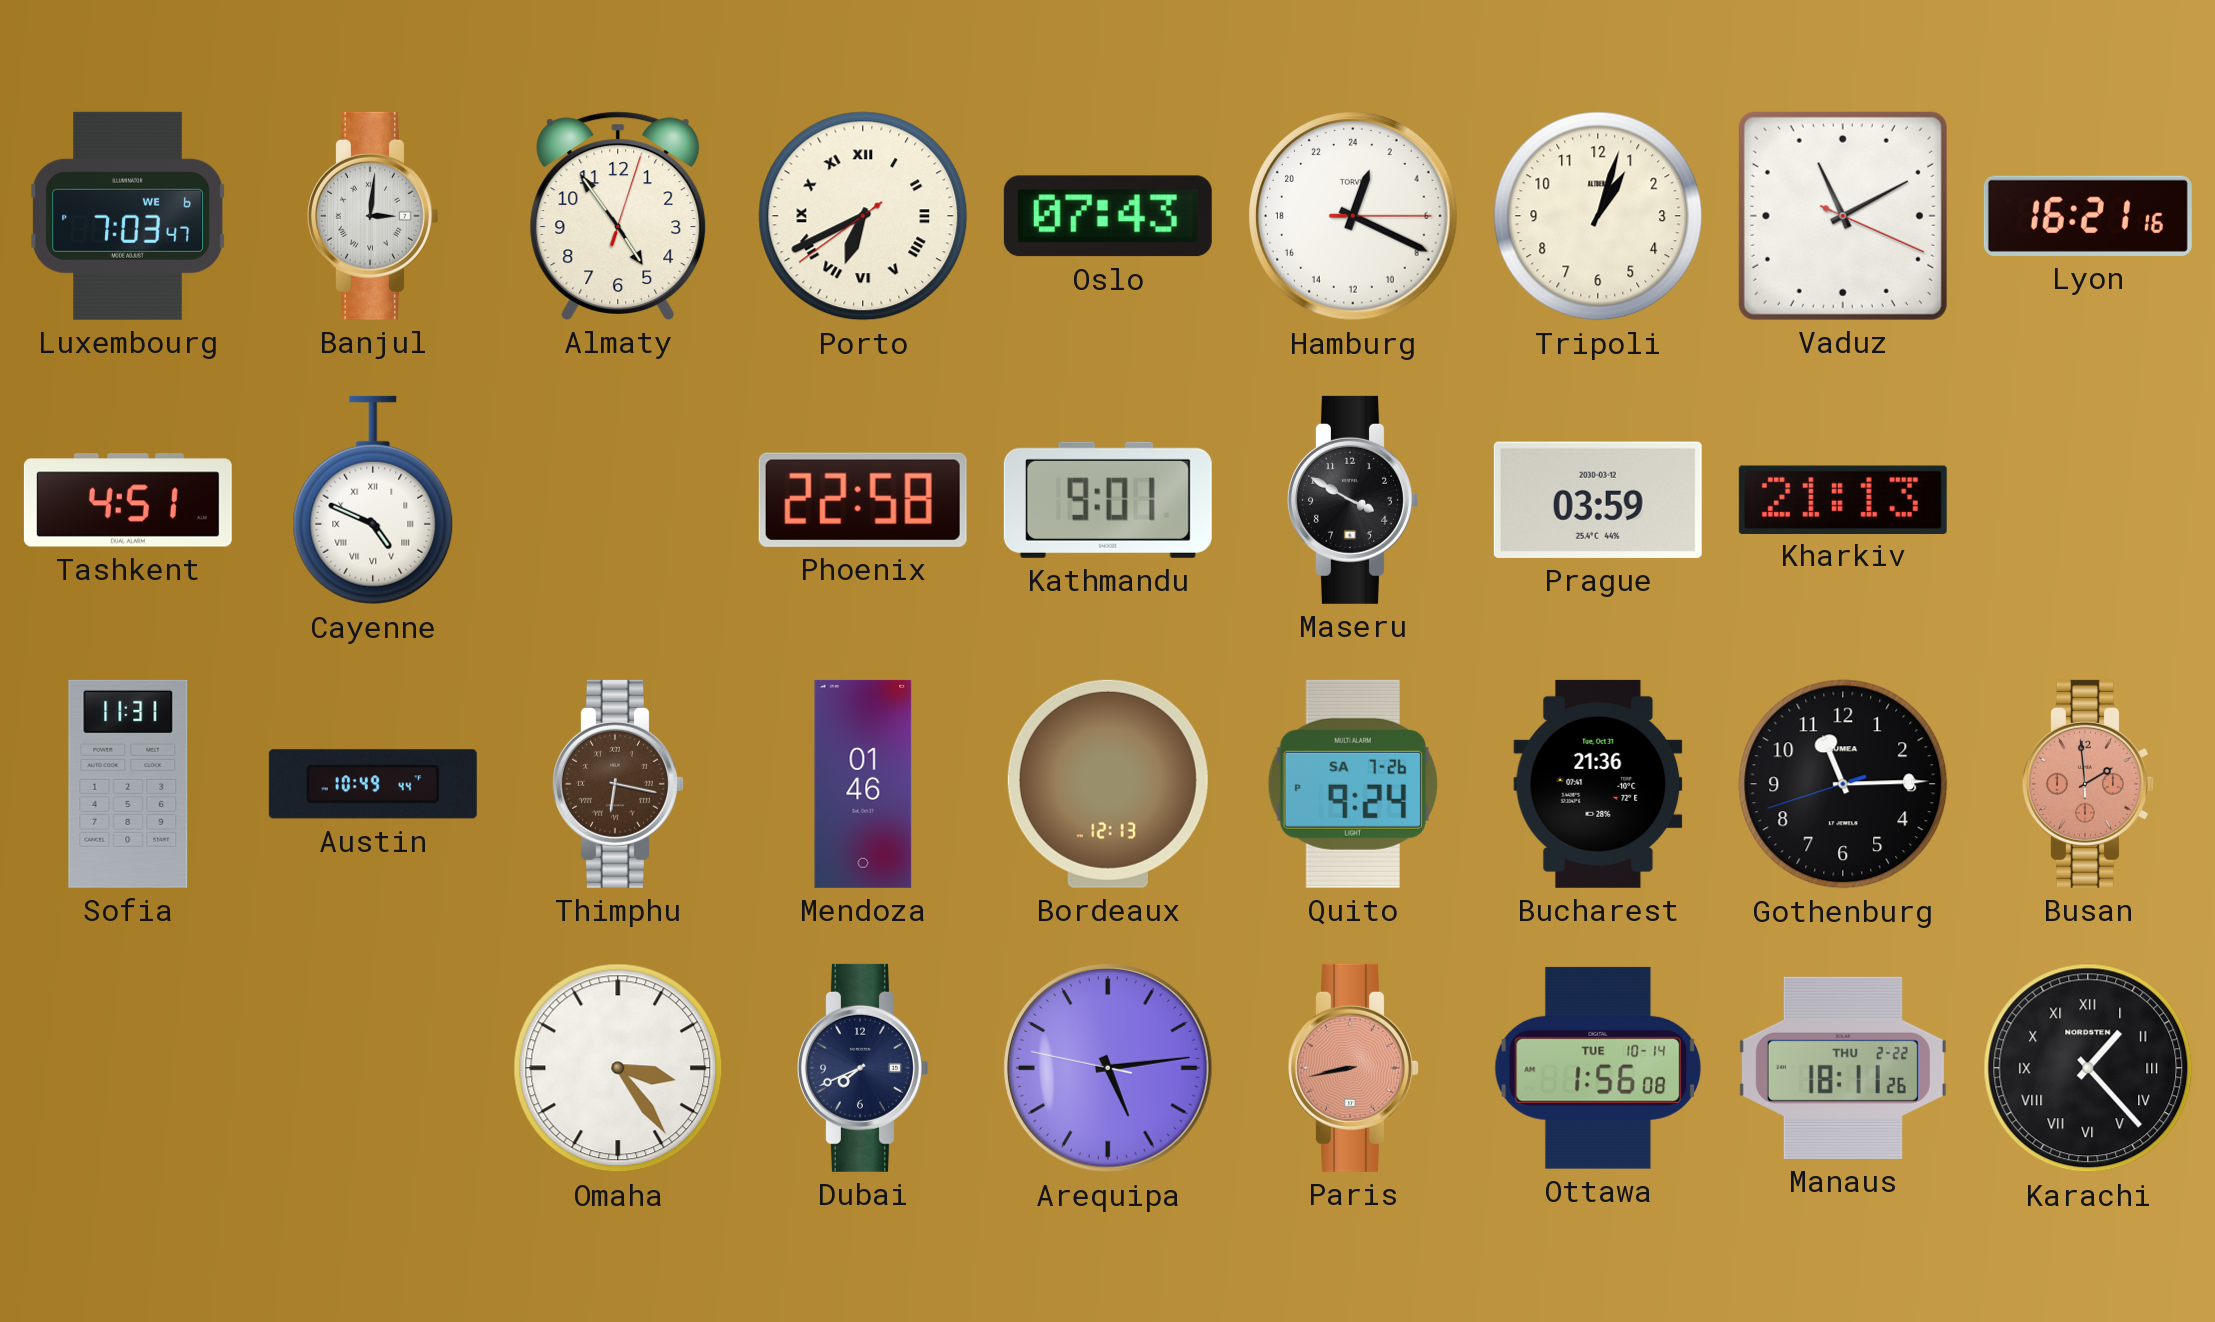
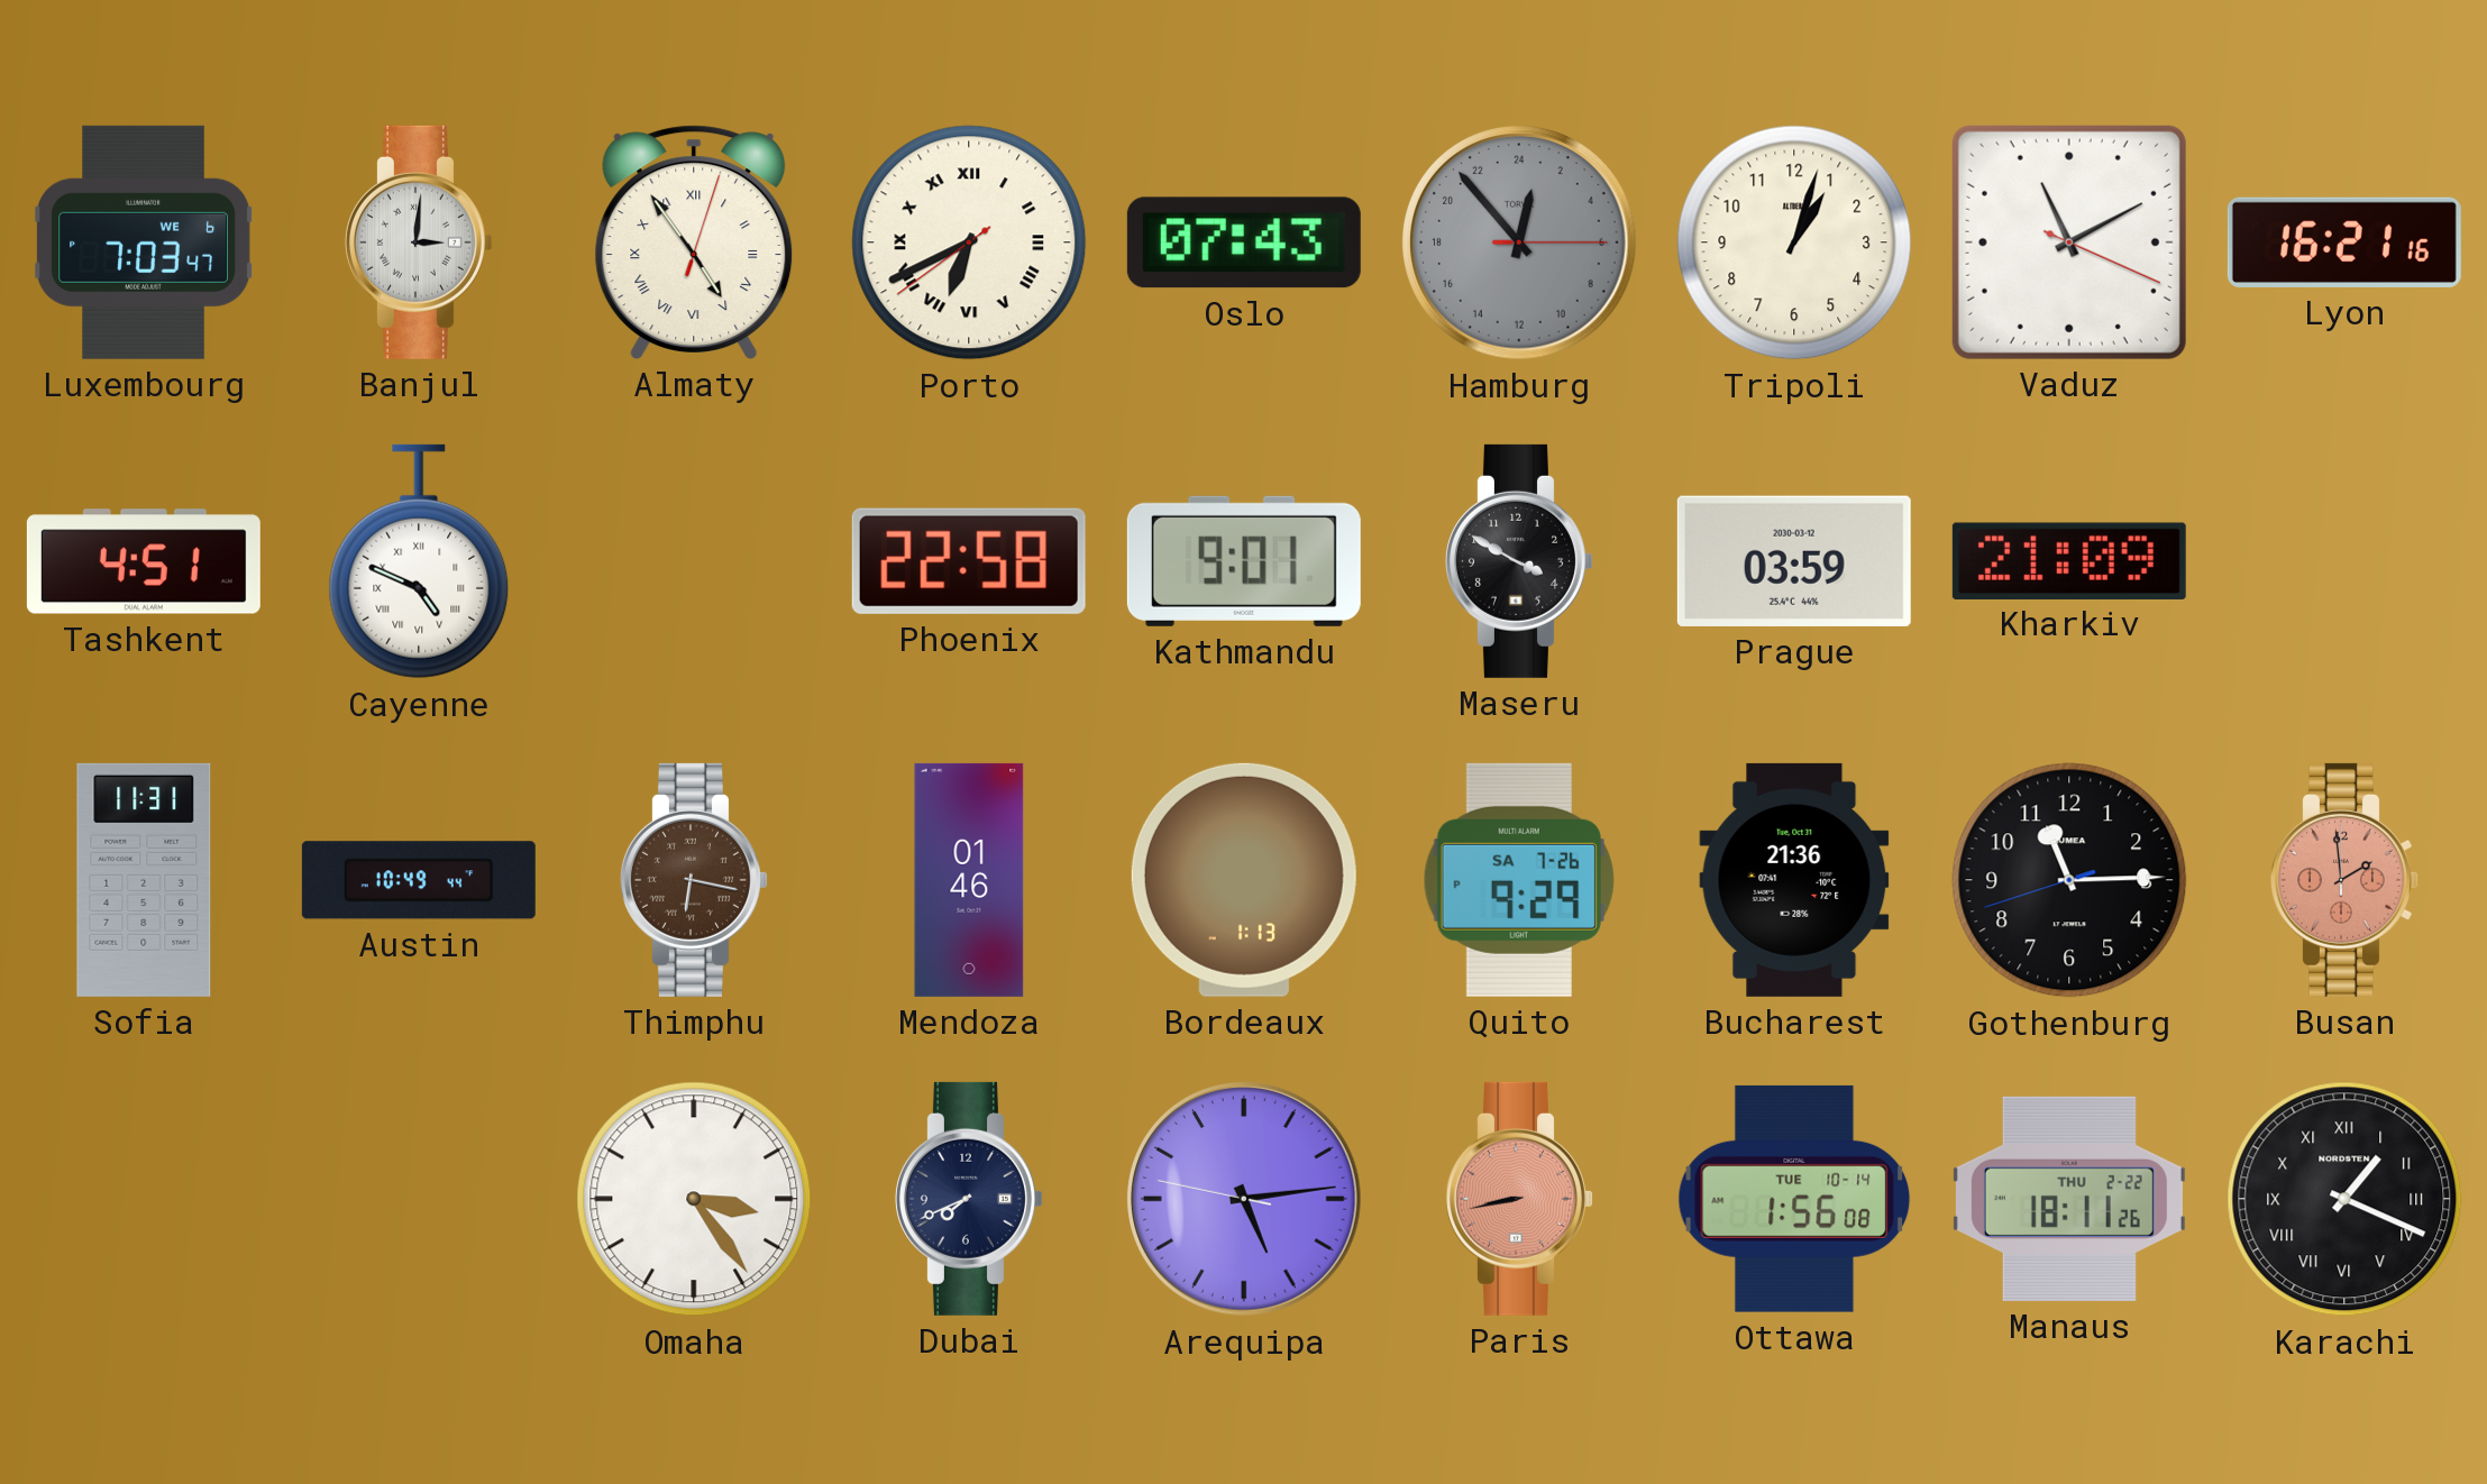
Almaty numerals: Arabic -> Roman (694, 242)
Hamburg: 1:19 -> 0:53 (1520, 244)
Hamburg dial: white -> grey (1520, 244)
Kharkiv: 21:13 -> 21:09 (2069, 560)
Bordeaux: 12:13 -> 1:13 (1244, 880)
Quito: 9:24 -> 9:29 (1519, 880)
Karachi: 1:23 -> 1:19 (2344, 1199)
